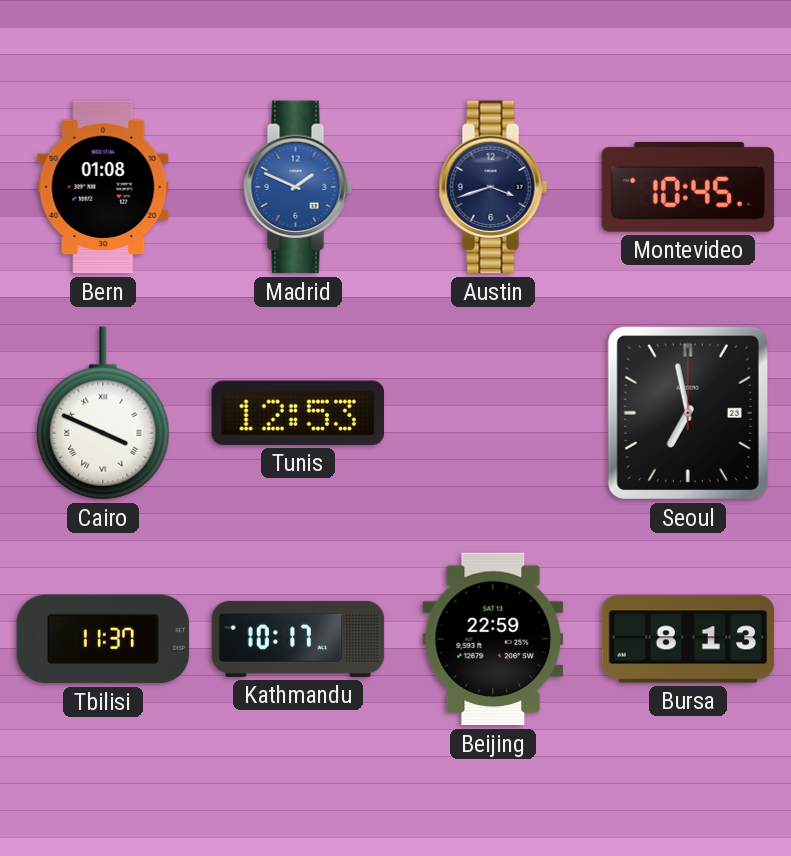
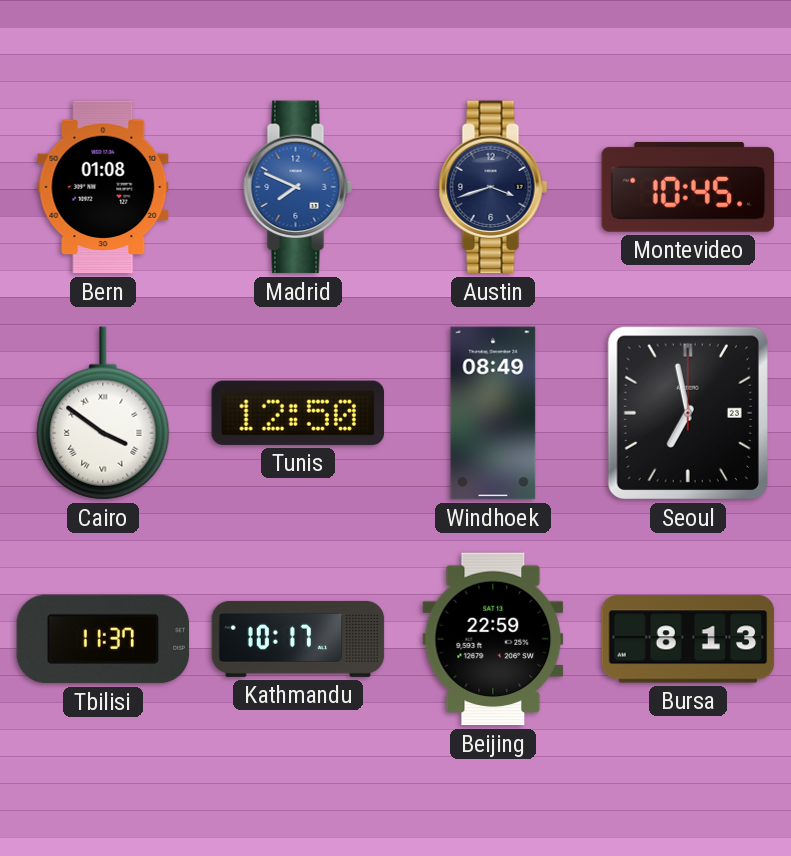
Madrid: 1:49 -> 7:49 (298, 187)
Cairo: 3:49 -> 3:51 (103, 413)
Tunis: 12:53 -> 12:50 (297, 413)
Windhoek: none -> 08:49 (493, 413)
